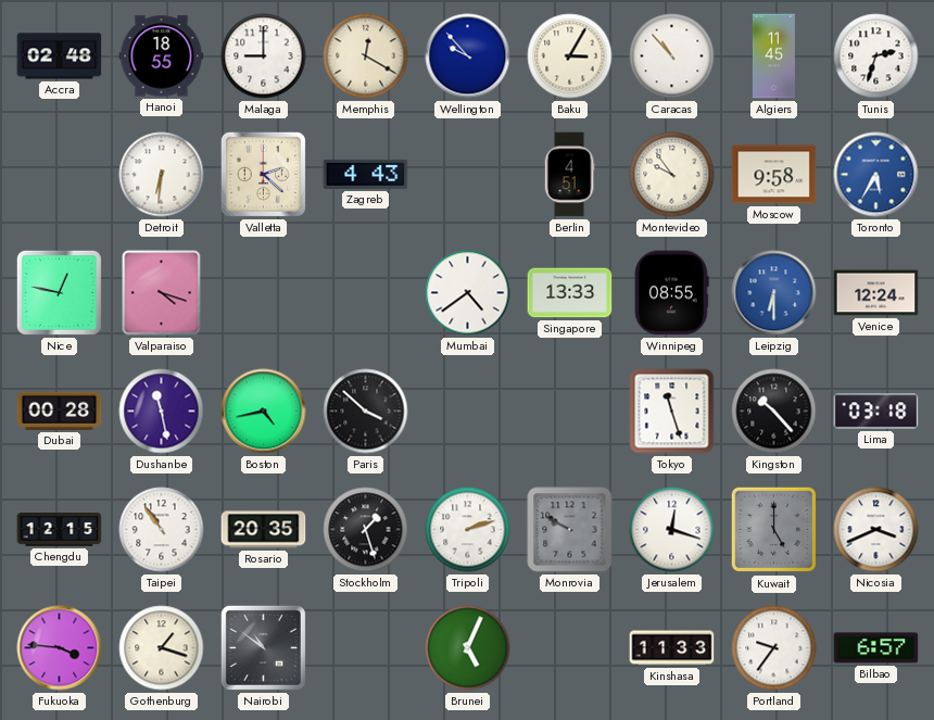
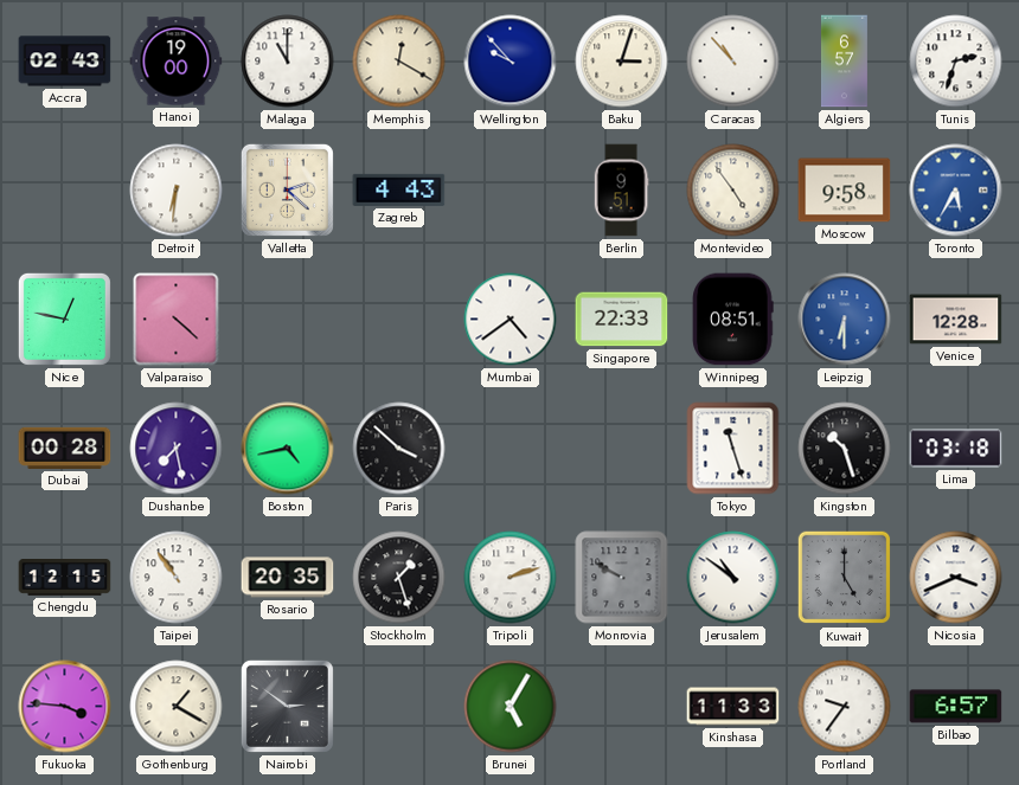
Accra: 02:48 -> 02:43 (65, 62)
Hanoi: 18:55 -> 19:00 (177, 62)
Malaga: 9:00 -> 11:00 (288, 62)
Baku: 3:05 -> 3:03 (622, 62)
Algiers: 11:45 -> 6:57 (844, 62)
Berlin: 4:51 -> 9:51 (621, 191)
Montevideo: 9:54 -> 4:54 (733, 191)
Valparaiso: 4:18 -> 4:22 (177, 320)
Singapore: 13:33 -> 22:33 (622, 320)
Winnipeg: 08:55 -> 08:51 (733, 320)
Venice: 12:24 -> 12:28 (956, 320)
Dushanbe: 11:28 -> 7:28 (177, 449)
Kingston: 10:23 -> 10:27 (845, 449)
Jerusalem: 12:18 -> 10:51 (733, 578)
Gothenburg: 1:18 -> 1:20 (177, 707)
Nairobi: 10:51 -> 2:51 (287, 706)
Brunei: 5:04 -> 5:05 (511, 707)
